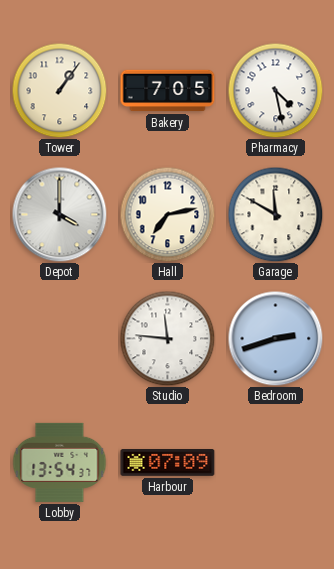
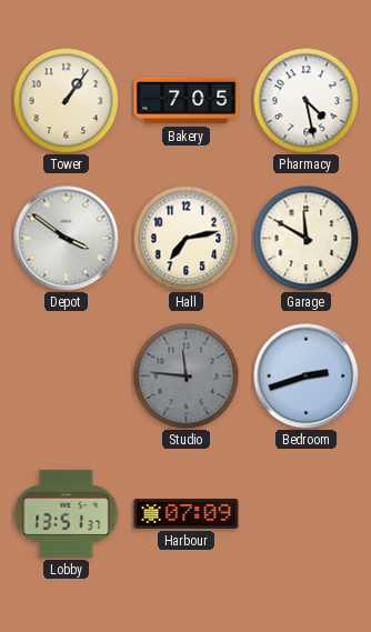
Depot: 4:00 -> 3:51 (66, 238)
Studio dial: white -> grey (185, 375)
Lobby: 13:54 -> 13:51 (67, 513)
